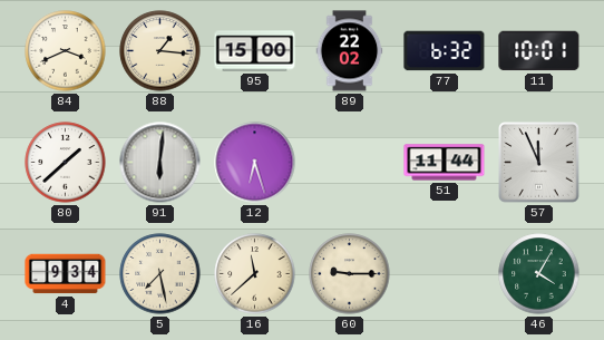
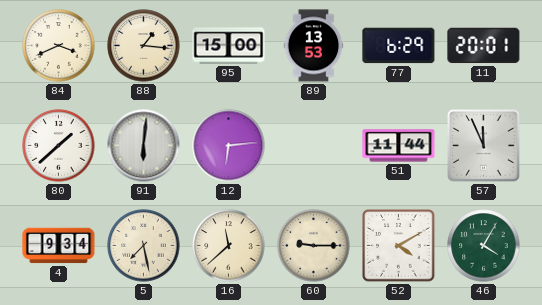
89: 22:02 -> 13:53 (314, 46)
77: 6:32 -> 6:29 (399, 46)
11: 10:01 -> 20:01 (484, 46)
12: 6:27 -> 6:14 (229, 146)
52: none -> 4:10 (399, 246)
